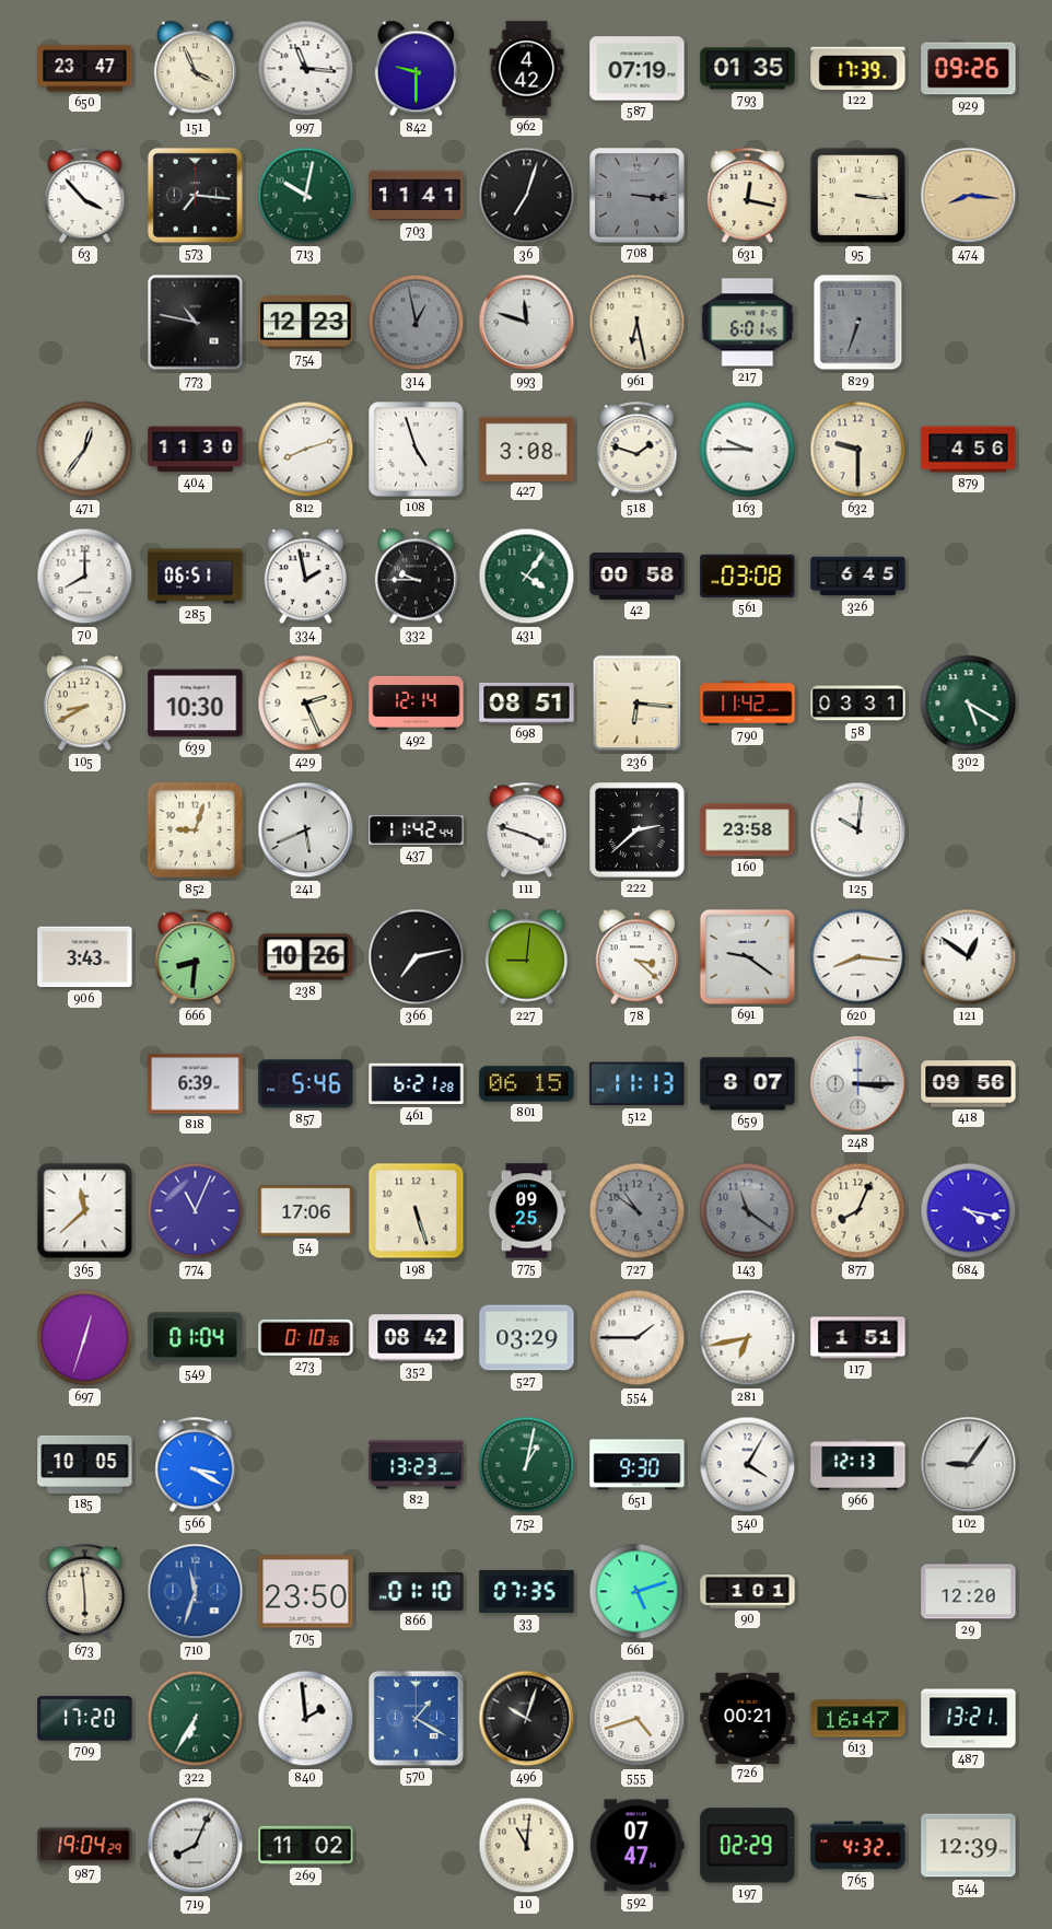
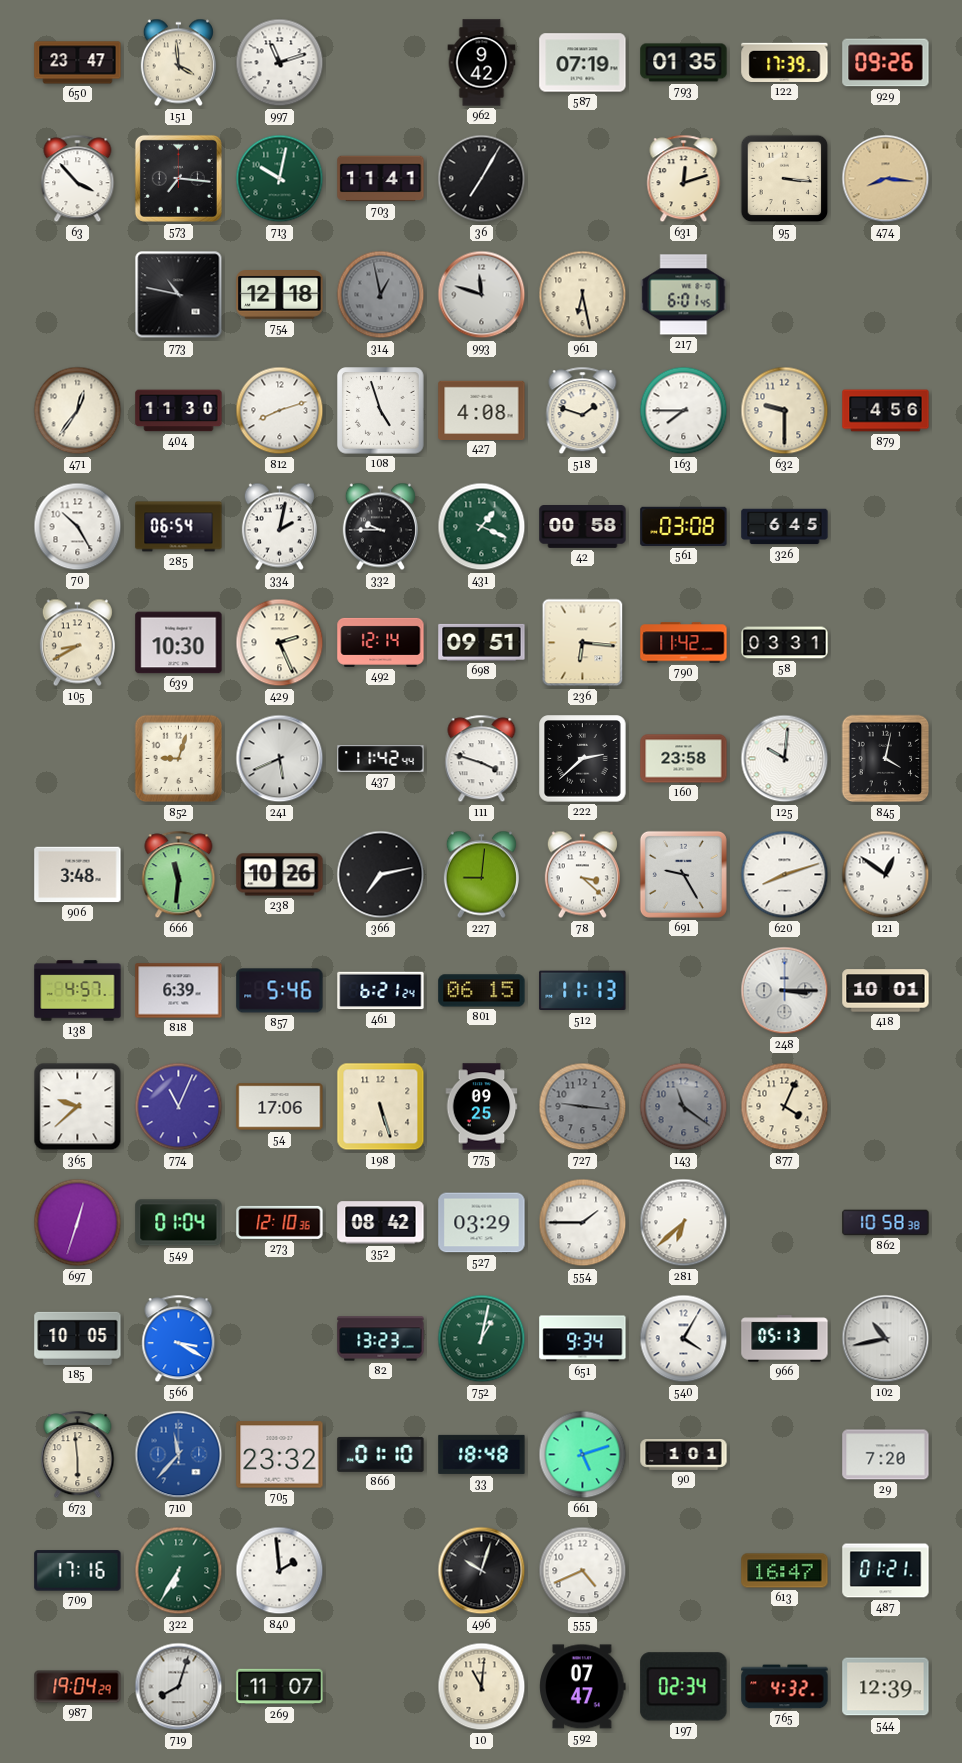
151: 3:56 -> 3:59 (178, 63)
997: 11:16 -> 11:12 (280, 63)
842: 9:30 -> none (416, 69)
962: 4:42 -> 9:42 (482, 63)
36: 7:03 -> 7:05 (482, 179)
708: 3:16 -> none (638, 196)
631: 12:17 -> 12:12 (684, 179)
754: 12:23 -> 12:18 (280, 295)
829: 6:33 -> none (858, 323)
427: 3:08 -> 4:08 (482, 410)
163: 9:45 -> 7:45 (684, 411)
70: 8:00 -> 10:25 (78, 527)
285: 06:51 -> 06:54 (179, 527)
334: 1:58 -> 2:02 (279, 527)
431: 4:06 -> 1:19 (482, 527)
698: 08:51 -> 09:51 (482, 642)
302: 5:20 -> none (969, 704)
845: none -> 4:02 (886, 759)
906: 3:43 -> 3:48 (78, 875)
666: 8:31 -> 11:31 (179, 875)
691: 9:21 -> 9:25 (683, 874)
620: 8:16 -> 8:12 (785, 875)
138: none -> 4:57 (78, 991)
461: 6:21:28 -> 6:21:24 (381, 991)
659: 8:07 -> none (748, 1084)
418: 09:56 -> 10:01 (886, 991)
365: 11:38 -> 9:38 (78, 1107)
727: 10:51 -> 9:16 (583, 1107)
877: 8:04 -> 4:04 (785, 1107)
684: 4:17 -> none (969, 1211)
273: 0:10 -> 12:10 (280, 1222)
281: 6:43 -> 6:38 (684, 1223)
117: 1:51 -> none (858, 1338)
862: none -> 10:58 (886, 1223)
651: 9:30 -> 9:34 (583, 1339)
966: 12:13 -> 05:13 (785, 1339)
102: 9:06 -> 10:43 (886, 1339)
710: 11:33 -> 11:37 (179, 1455)
705: 23:50 -> 23:32 (280, 1455)
33: 07:35 -> 18:48 (482, 1454)
29: 12:20 -> 7:20 (886, 1455)
709: 17:20 -> 17:16 (78, 1571)
570: 1:20 -> none (416, 1718)
555: 4:42 -> 4:41 (583, 1571)
726: 00:21 -> none (748, 1718)
487: 13:21 -> 01:21 (886, 1571)
719: 8:04 -> 8:03 (179, 1687)
269: 11:02 -> 11:07 (280, 1687)
197: 02:29 -> 02:34 (684, 1687)
